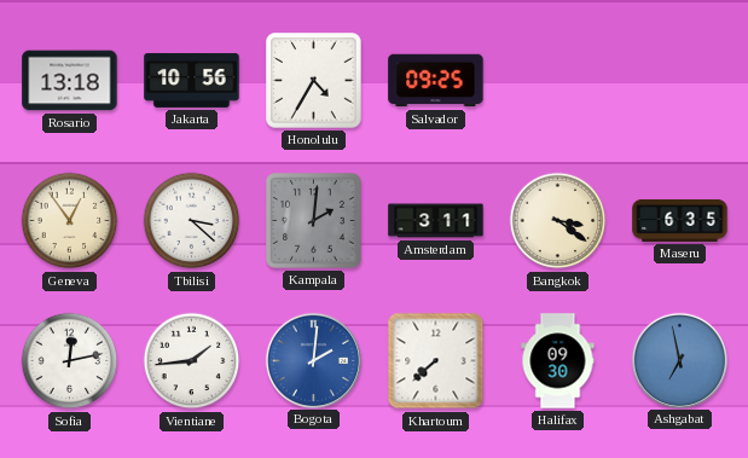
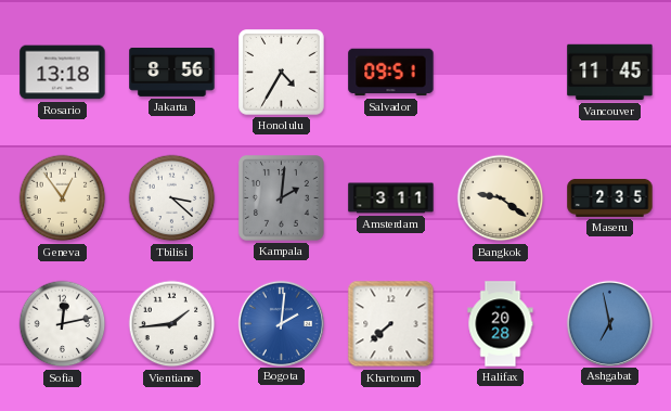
Jakarta: 10:56 -> 8:56 (172, 72)
Salvador: 09:25 -> 09:51 (391, 73)
Vancouver: none -> 11:45 (610, 73)
Bangkok: 3:21 -> 9:21 (501, 198)
Maseru: 6:35 -> 2:35 (610, 197)
Halifax: 09:30 -> 20:28 (501, 324)
